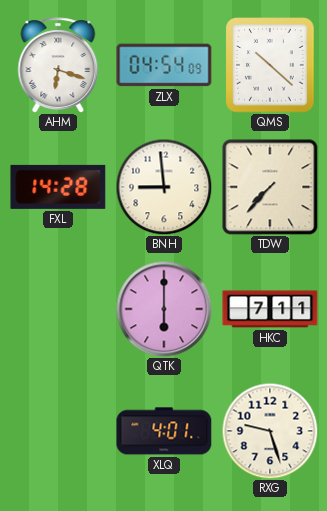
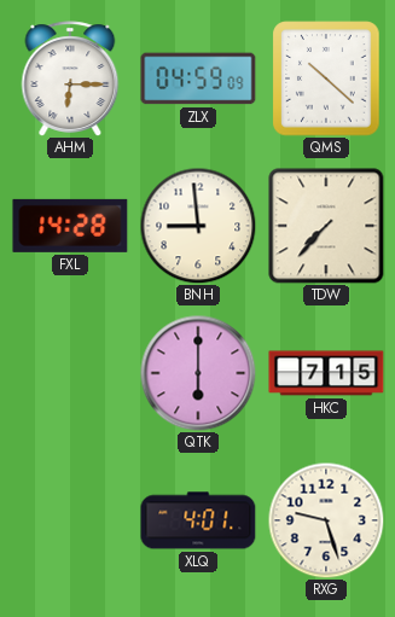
AHM: 6:18 -> 6:15 (70, 78)
ZLX: 04:54 -> 04:59 (198, 78)
HKC: 7:11 -> 7:15 (326, 373)
